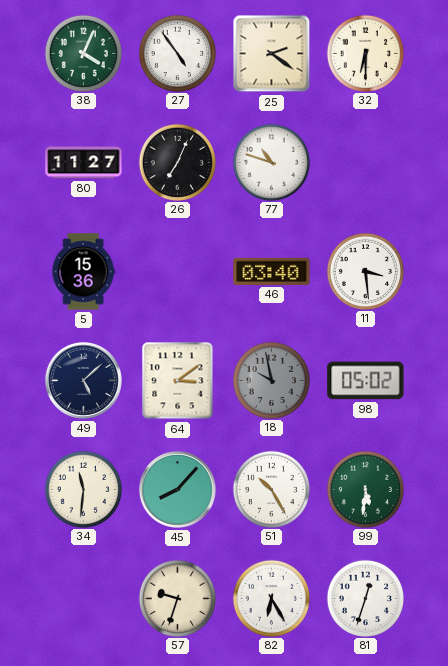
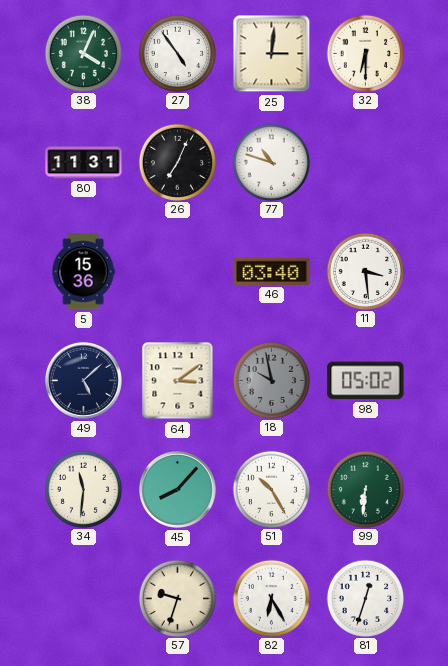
25: 2:21 -> 3:01 (272, 54)
80: 11:27 -> 11:31 (84, 163)
99: 5:31 -> 6:31 (365, 489)
